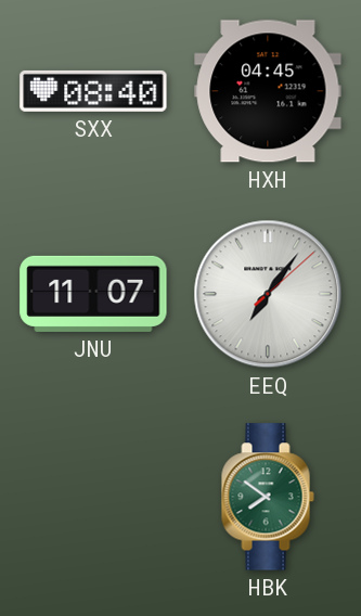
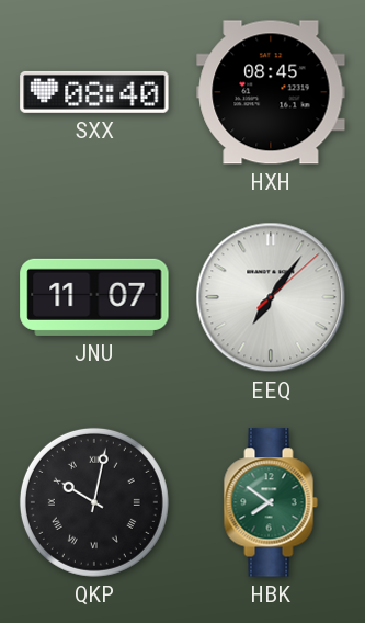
HXH: 04:45 -> 08:45 (271, 92)
QKP: none -> 10:02 (94, 502)
